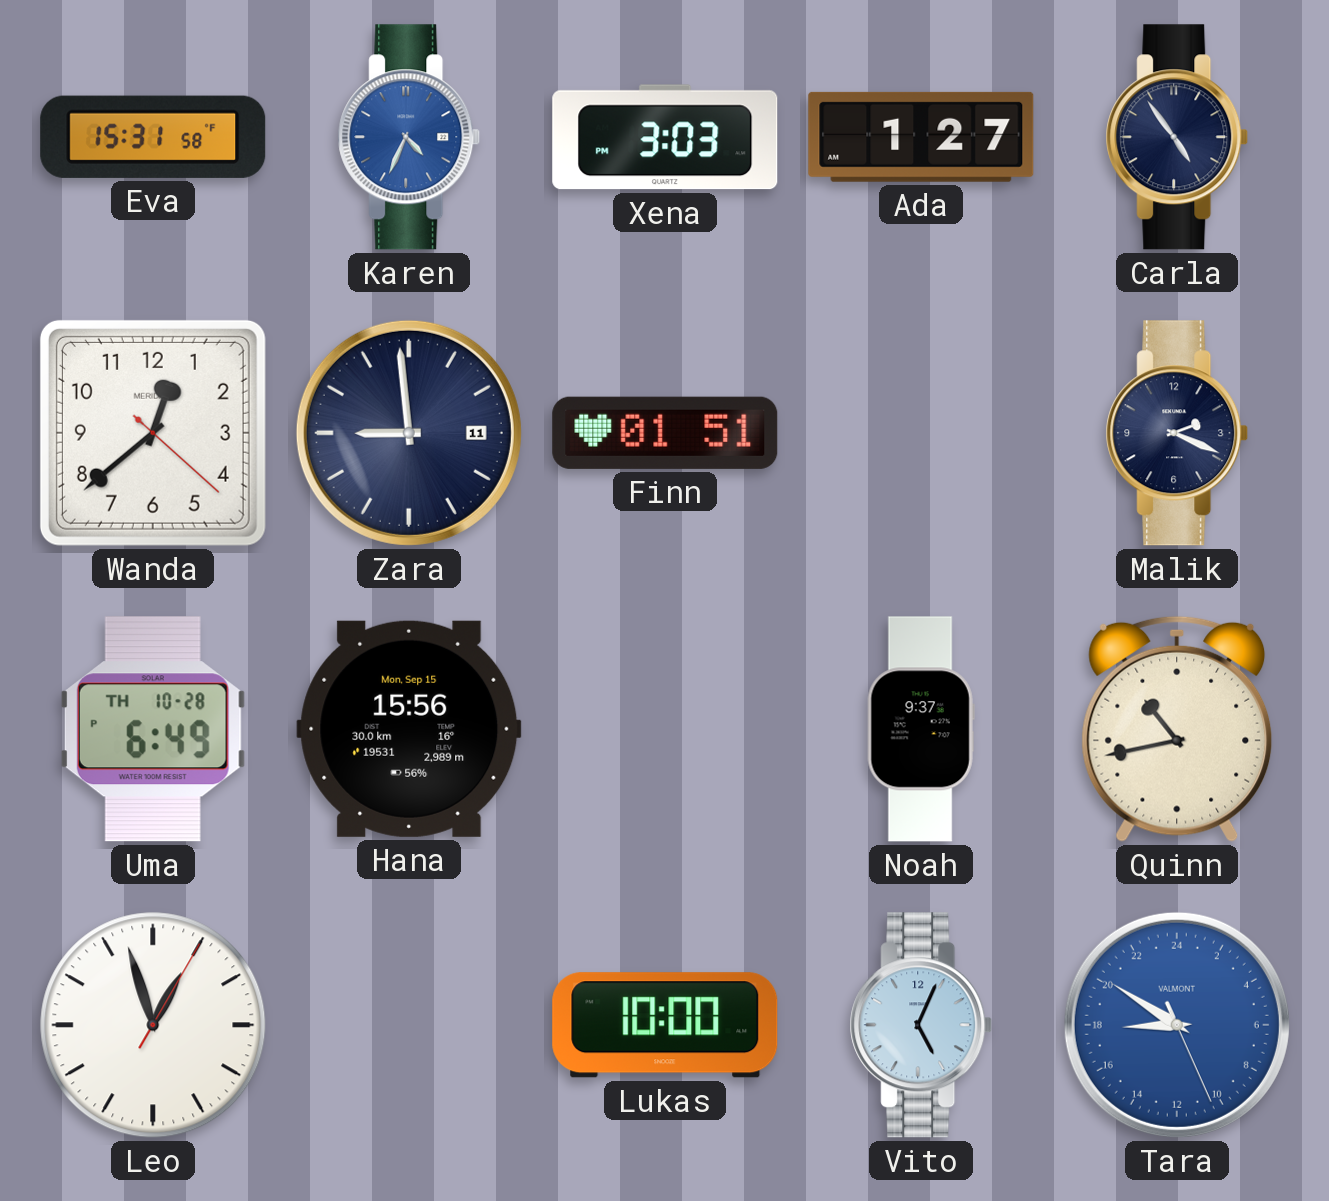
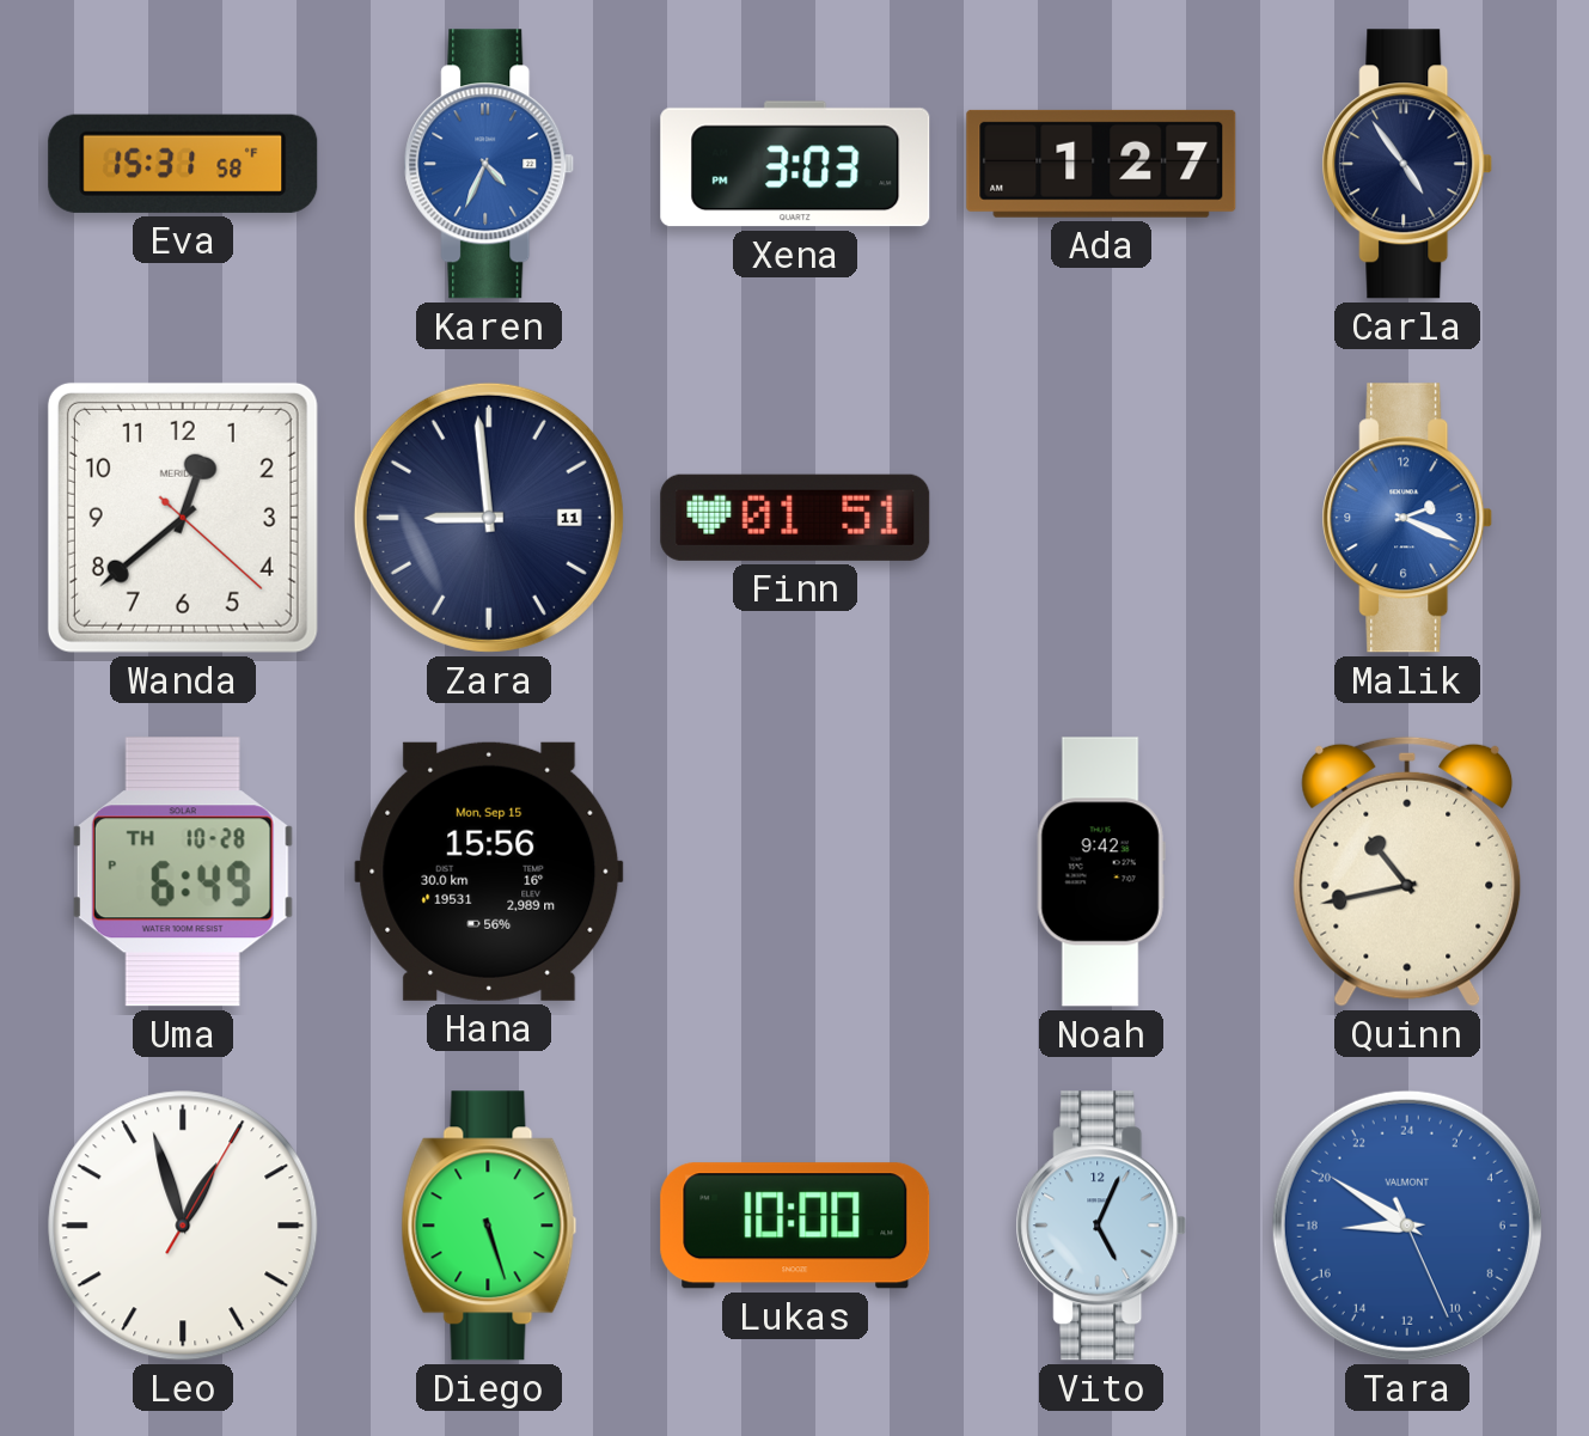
Malik dial: navy -> blue (1407, 518)
Noah: 9:37 -> 9:42 (1101, 872)
Diego: none -> 5:27 (489, 1226)
